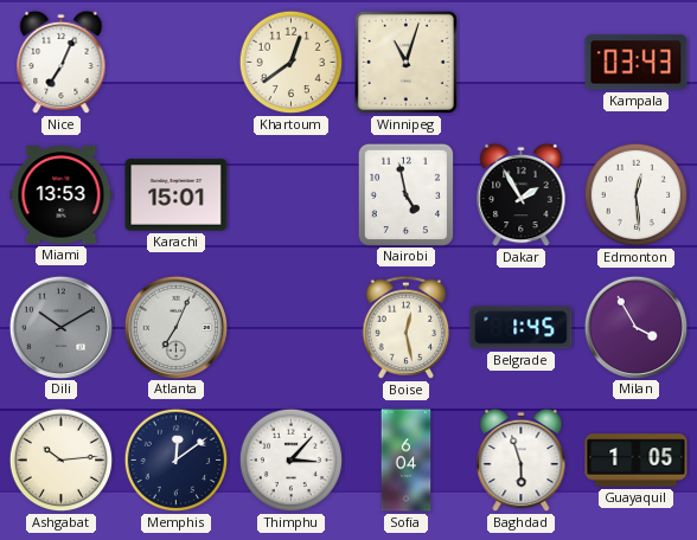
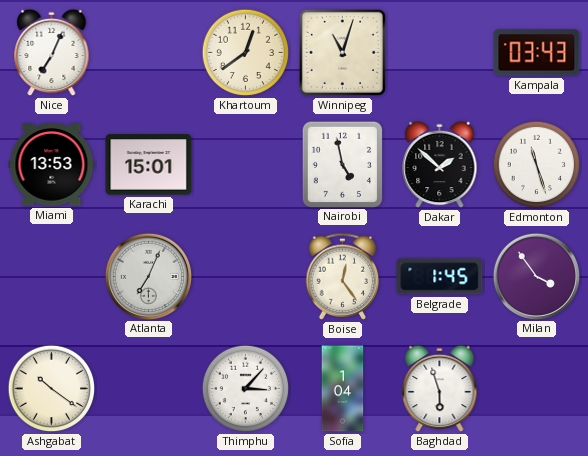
Dakar: 1:55 -> 1:52 (440, 165)
Edmonton: 12:29 -> 11:27 (537, 165)
Dili: 10:10 -> none (60, 327)
Boise: 12:28 -> 12:24 (343, 276)
Milan: 3:55 -> 3:54 (536, 276)
Ashgabat: 10:14 -> 10:21 (52, 389)
Memphis: 12:09 -> none (177, 461)
Sofia: 6:04 -> 1:04 (343, 389)
Guayaquil: 1:05 -> none (637, 461)
